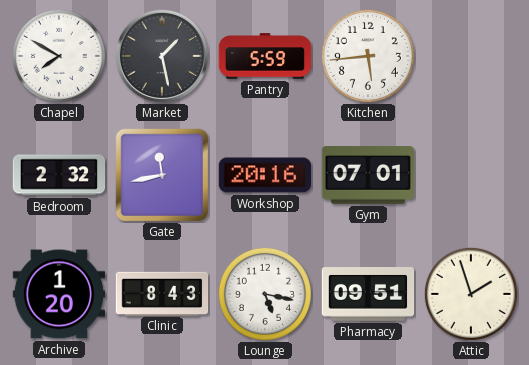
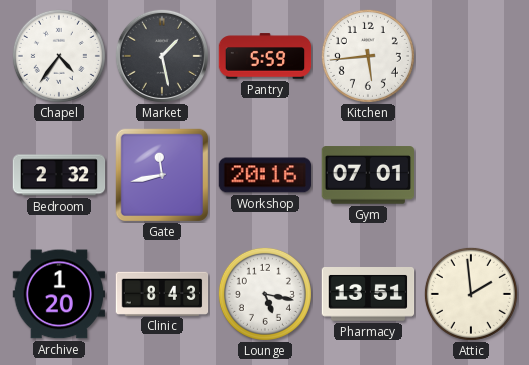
Chapel: 7:50 -> 4:36 (59, 56)
Pharmacy: 09:51 -> 13:51 (368, 295)
Attic: 1:57 -> 1:59 (471, 294)
